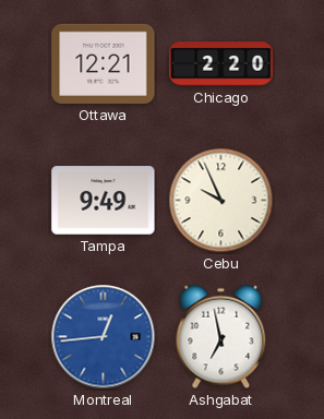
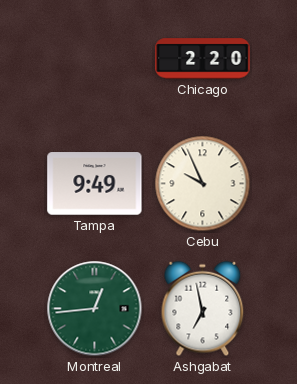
Ottawa: 12:21 -> none (104, 63)
Montreal dial: blue -> green (95, 309)
